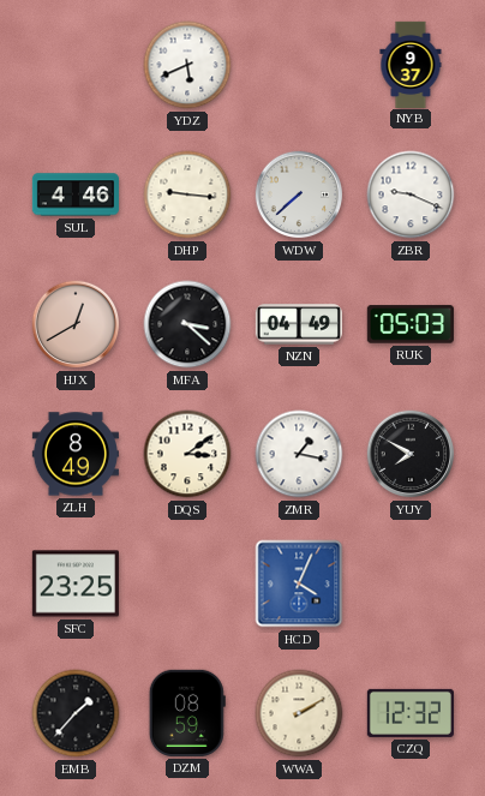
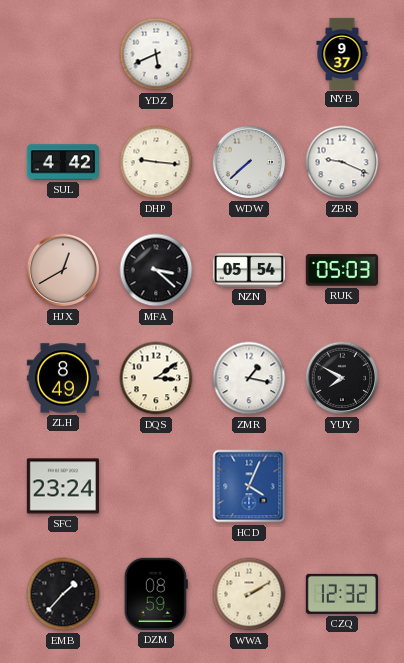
SUL: 4:46 -> 4:42 (62, 162)
NZN: 04:49 -> 05:54 (249, 270)
SFC: 23:25 -> 23:24 (63, 486)
